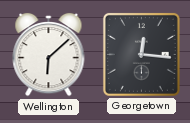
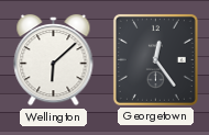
Georgetown: 12:16 -> 12:24 (155, 59)
